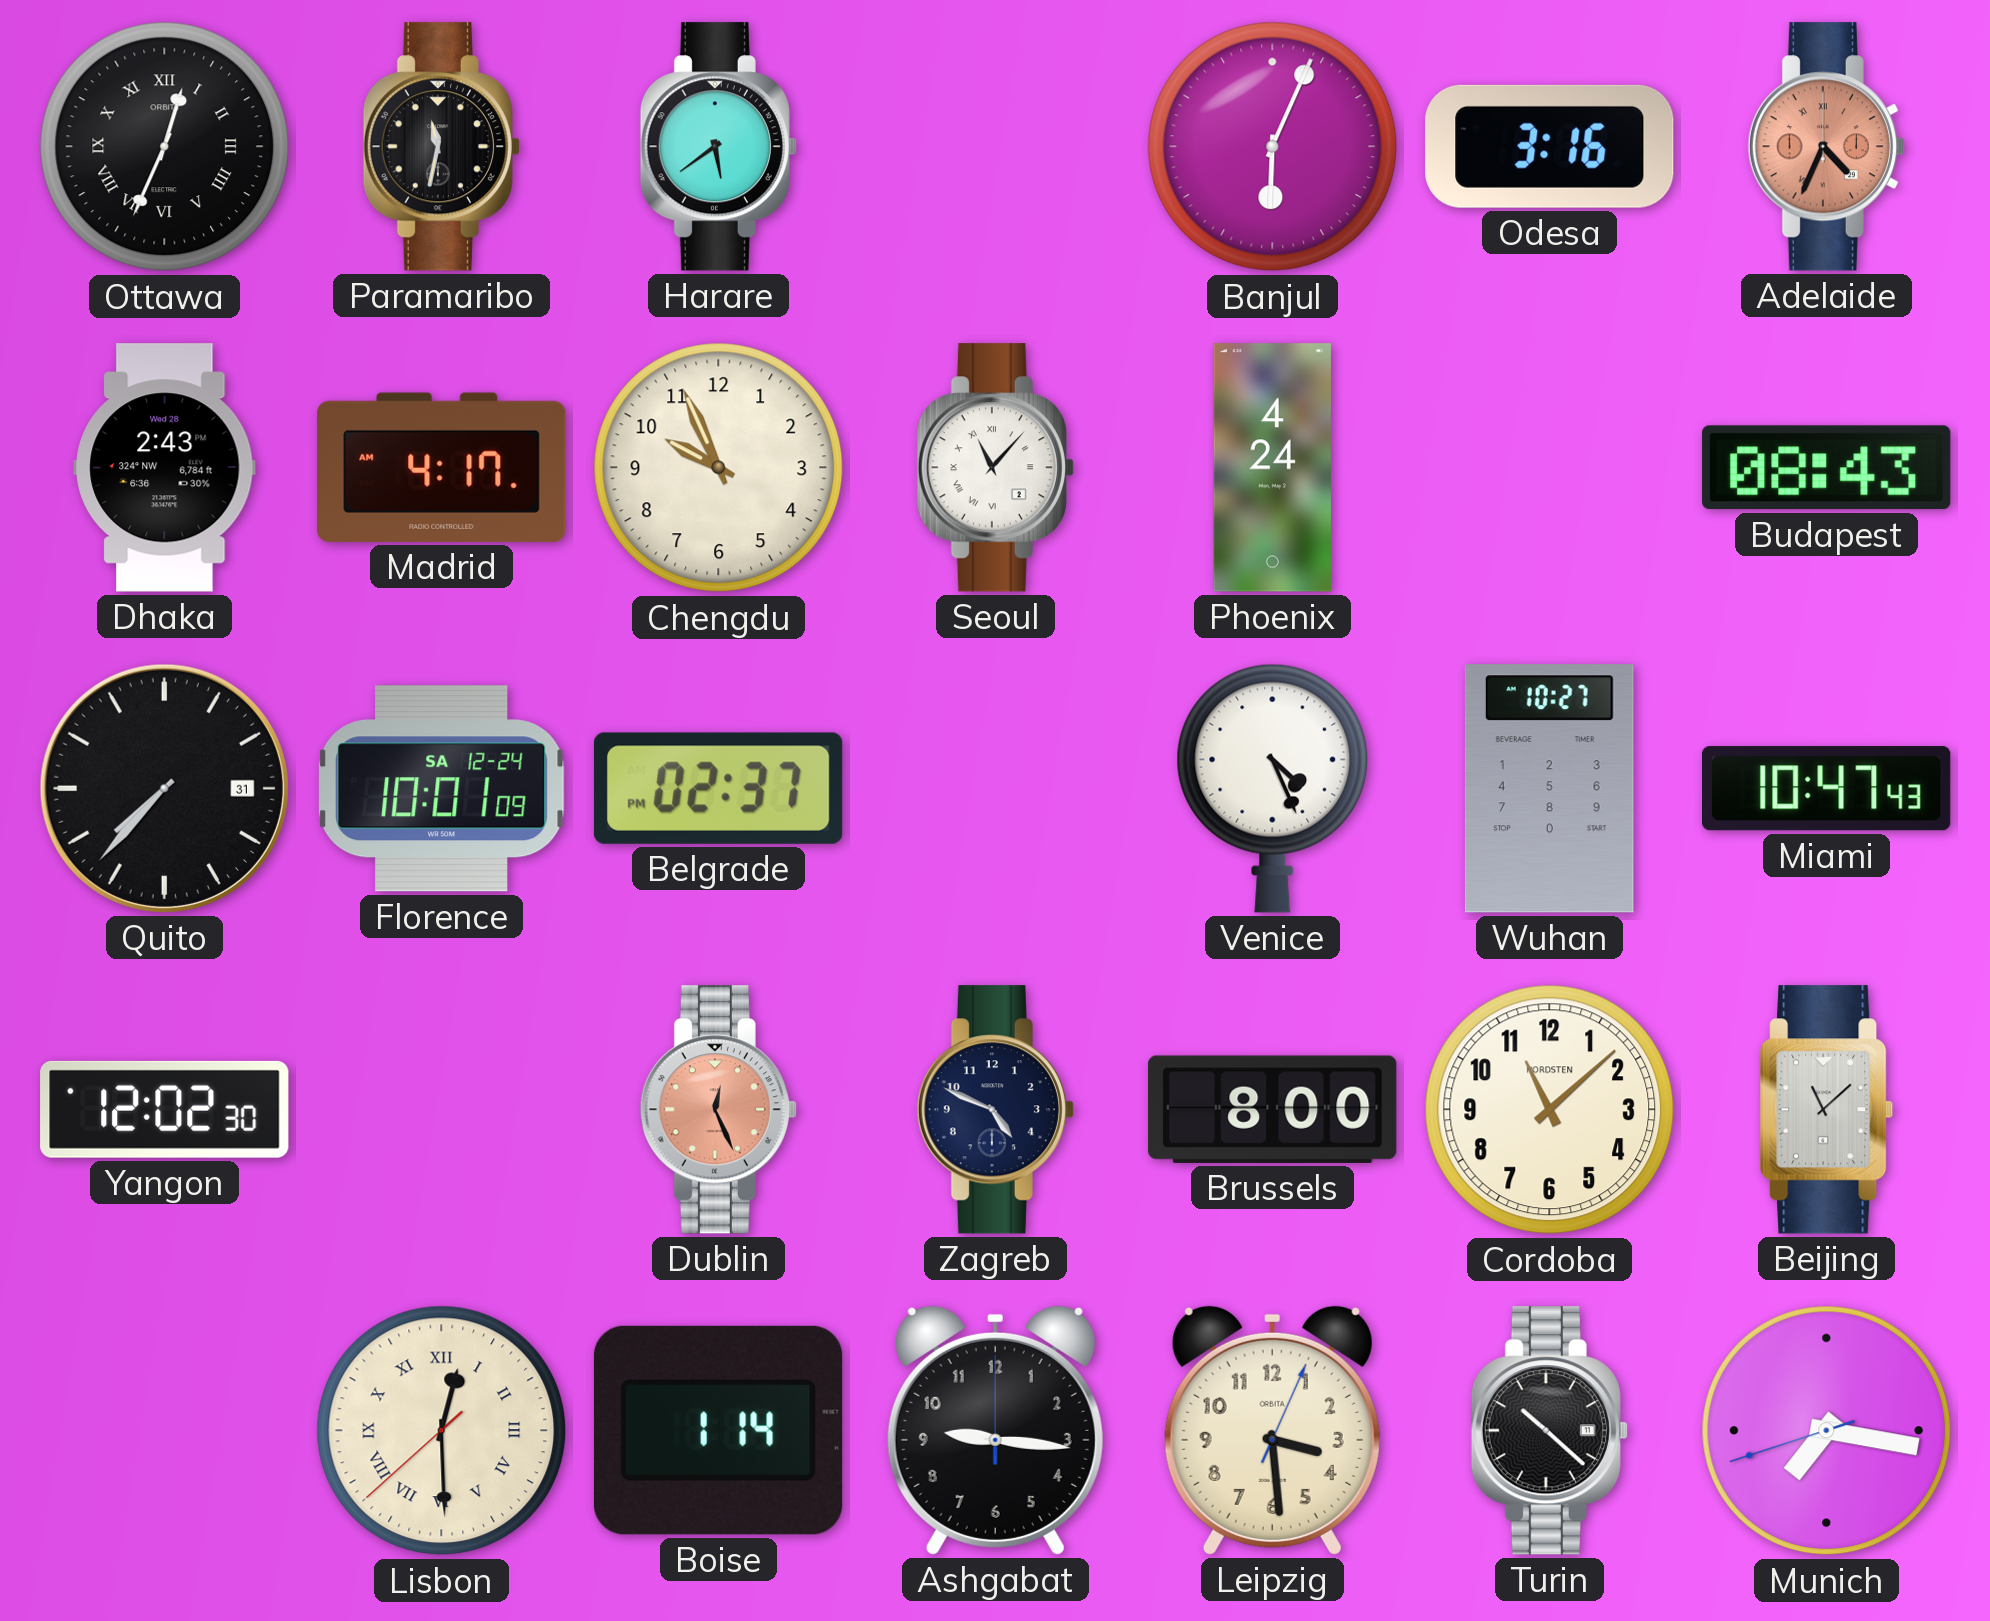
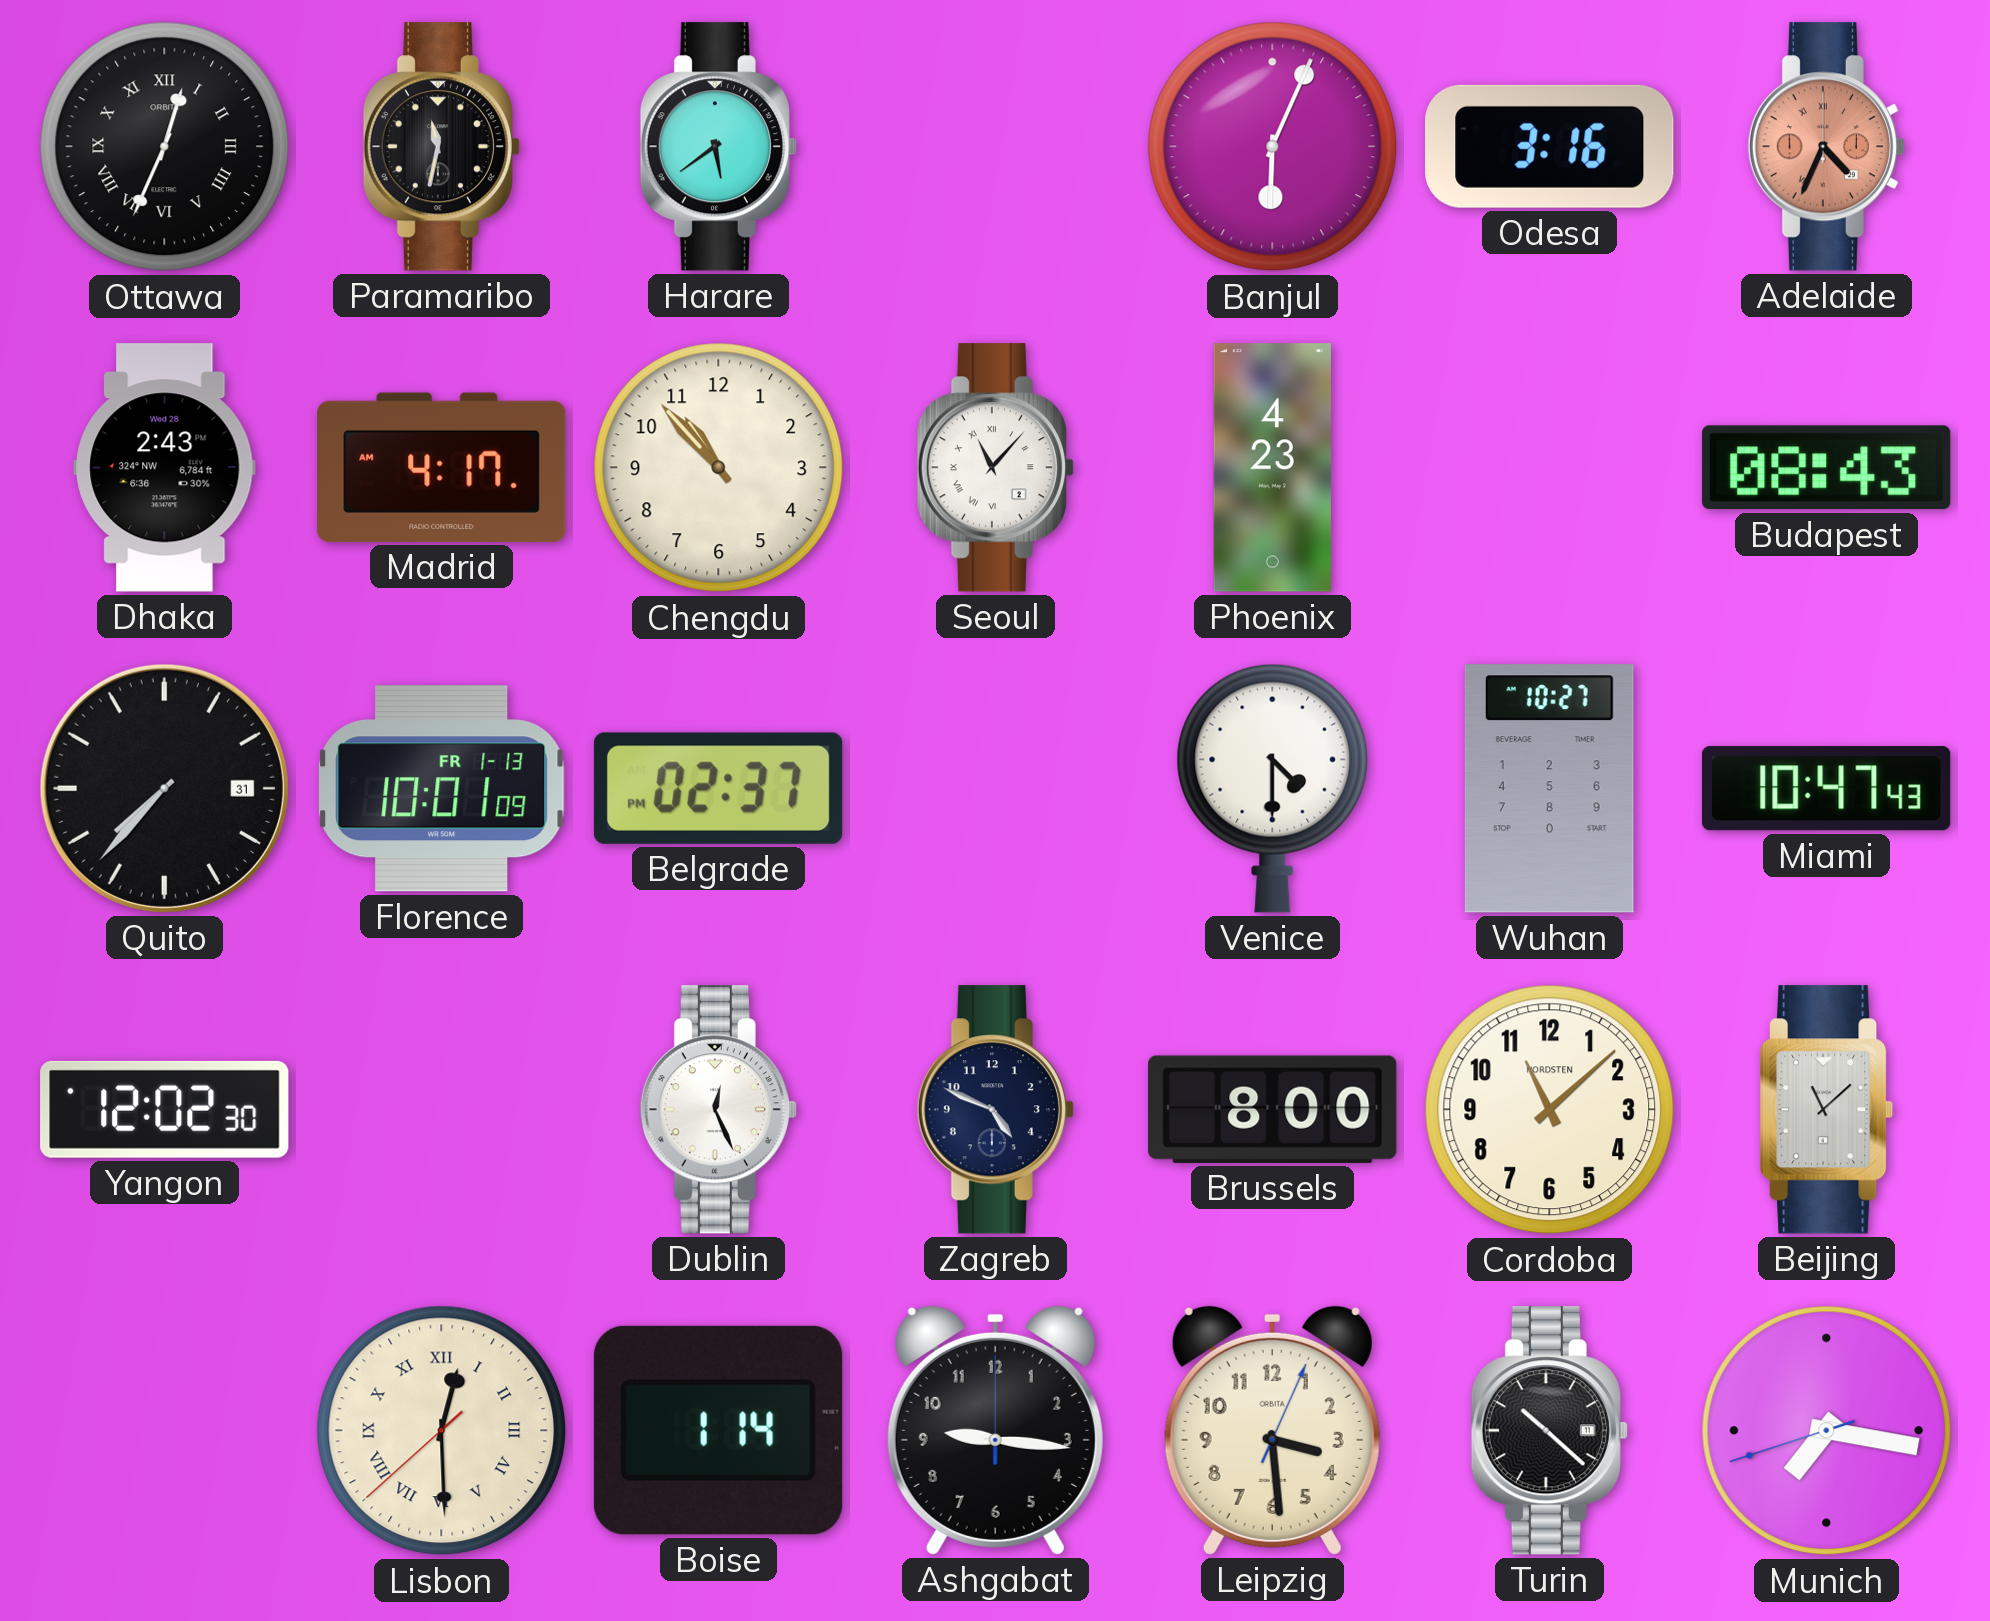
Chengdu: 9:56 -> 10:53 (719, 468)
Phoenix: 4:24 -> 4:23 (1272, 468)
Florence date: SA 12-24 -> FR 1-13 (442, 789)
Venice: 4:26 -> 4:30 (1273, 788)
Dublin dial: salmon -> white (718, 1110)
